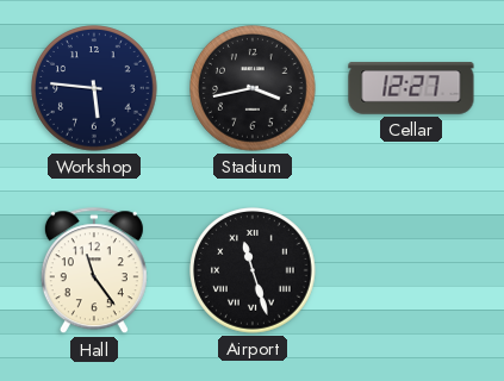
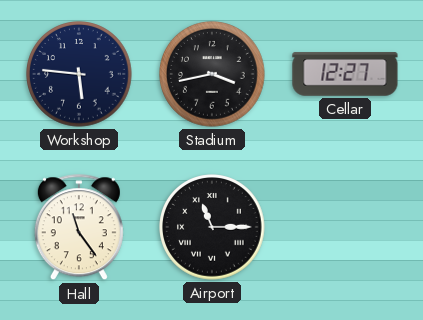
Airport: 11:27 -> 11:15 (212, 227)
